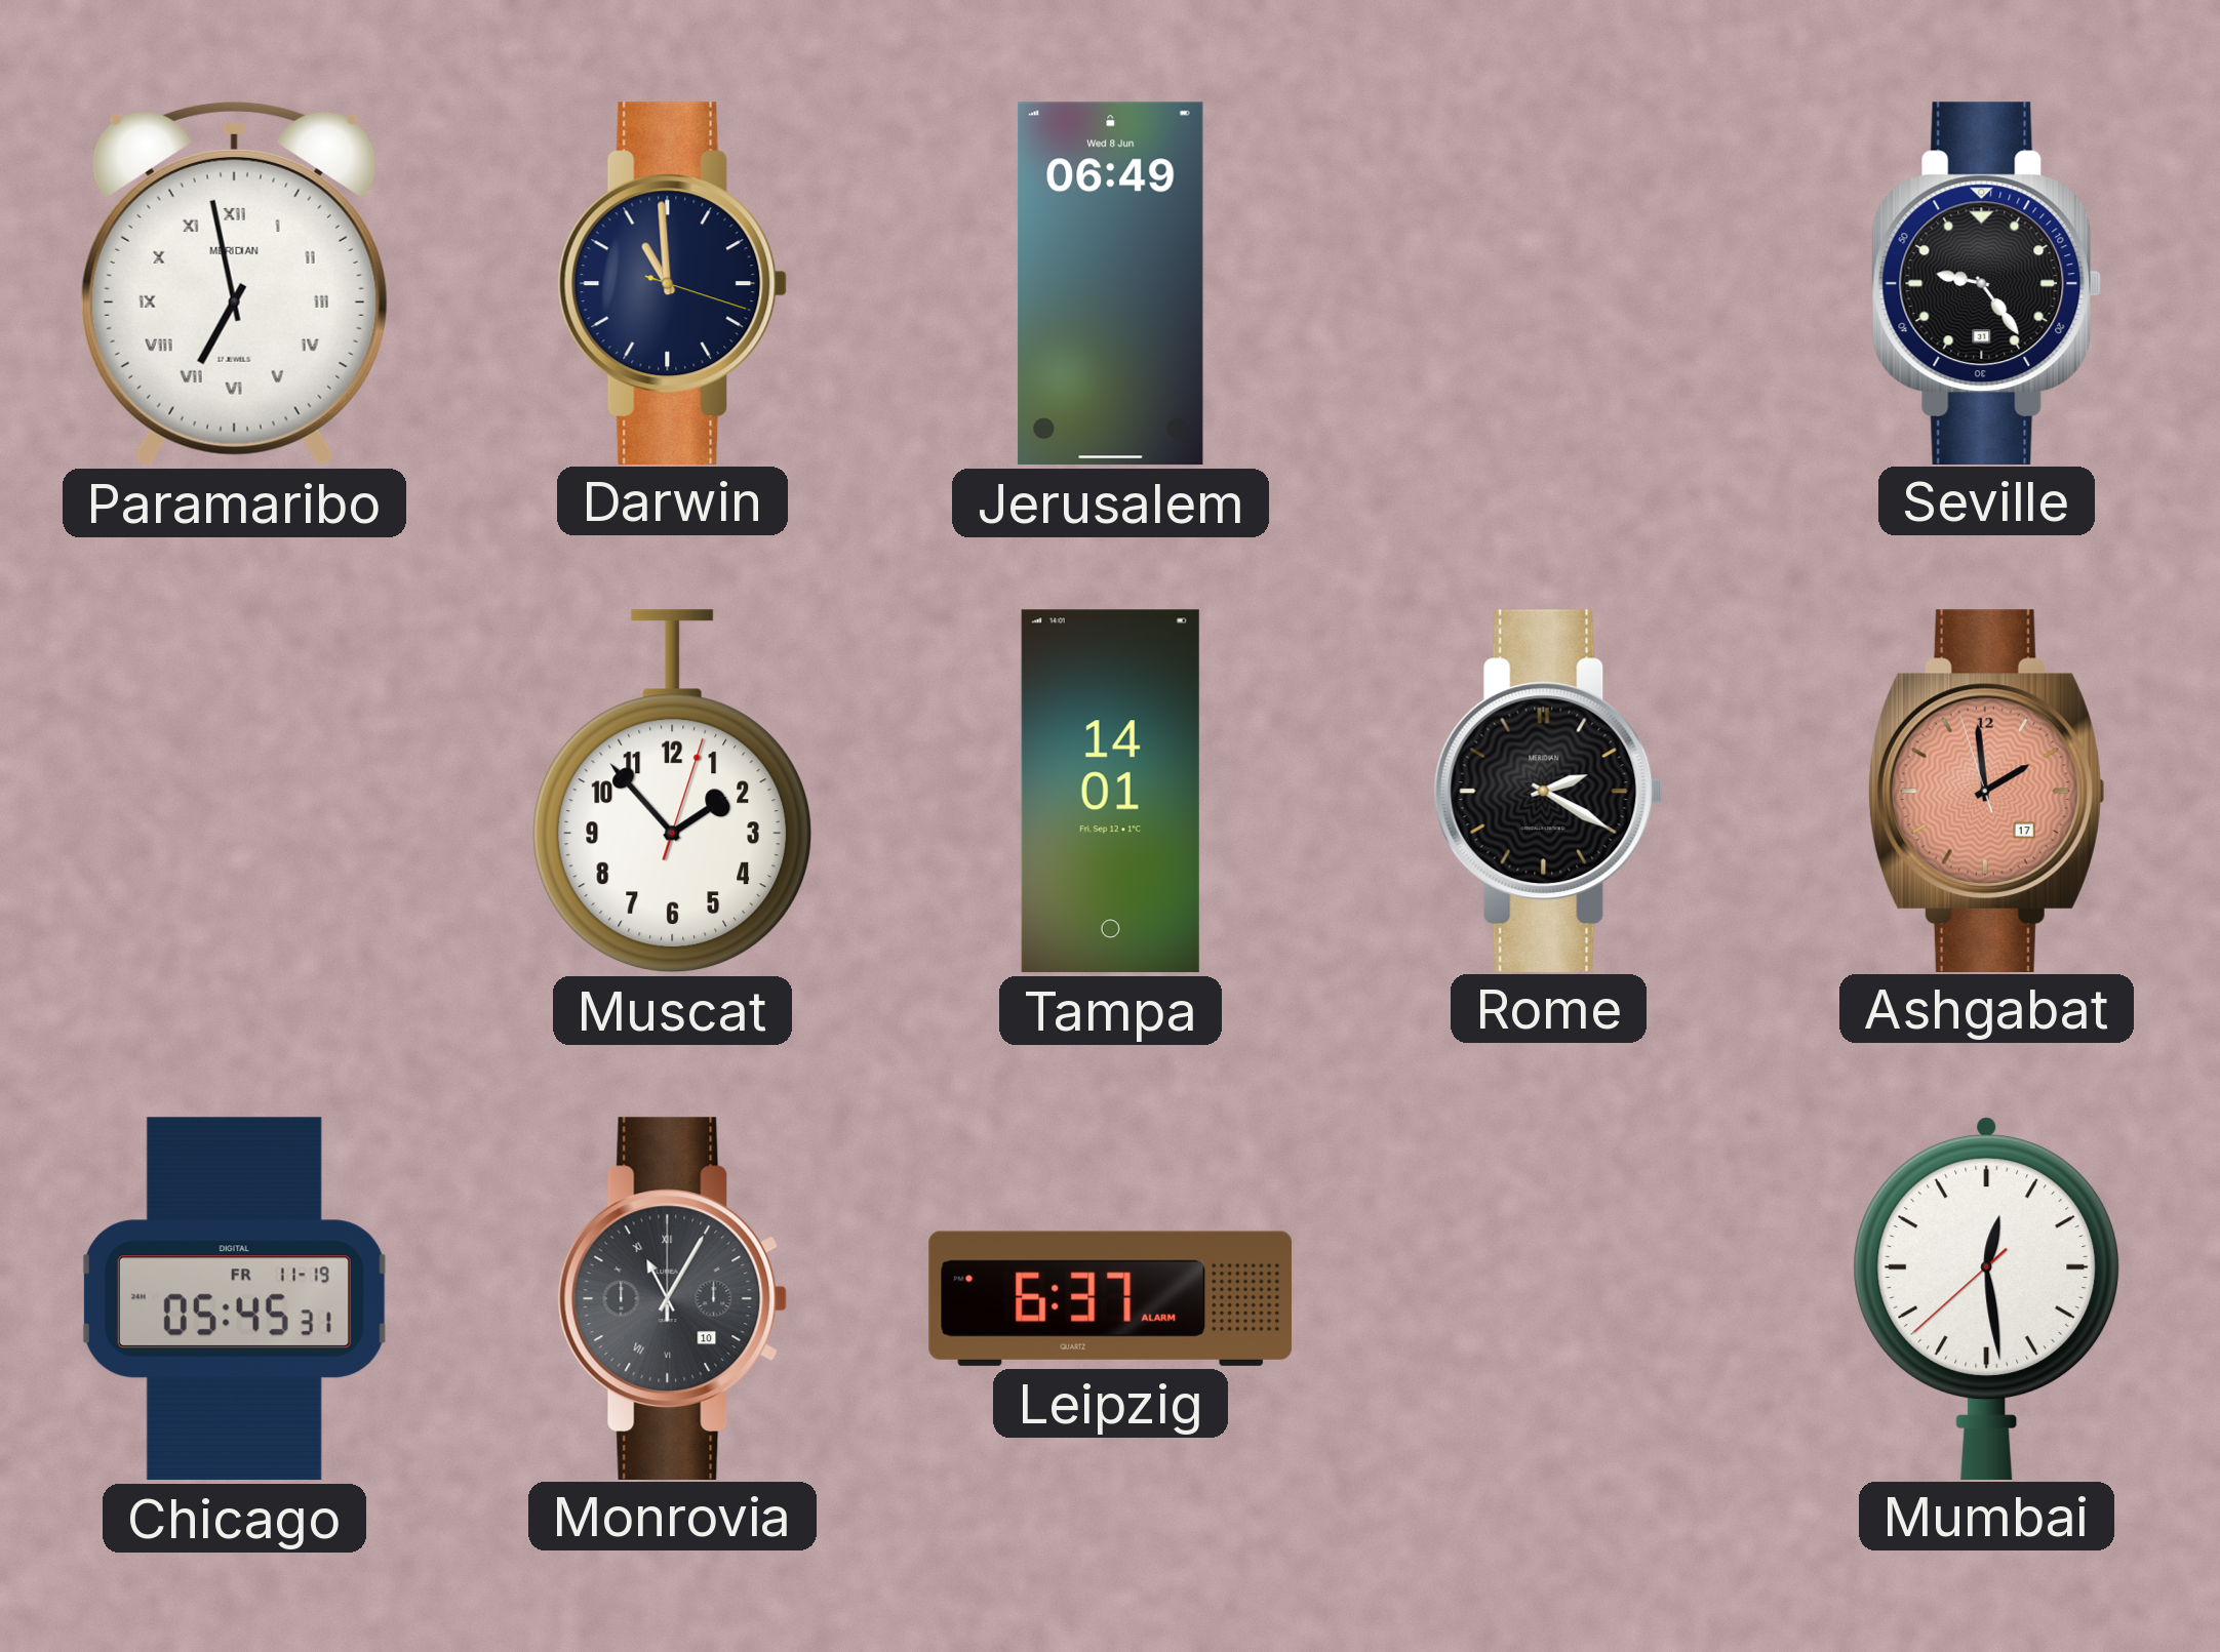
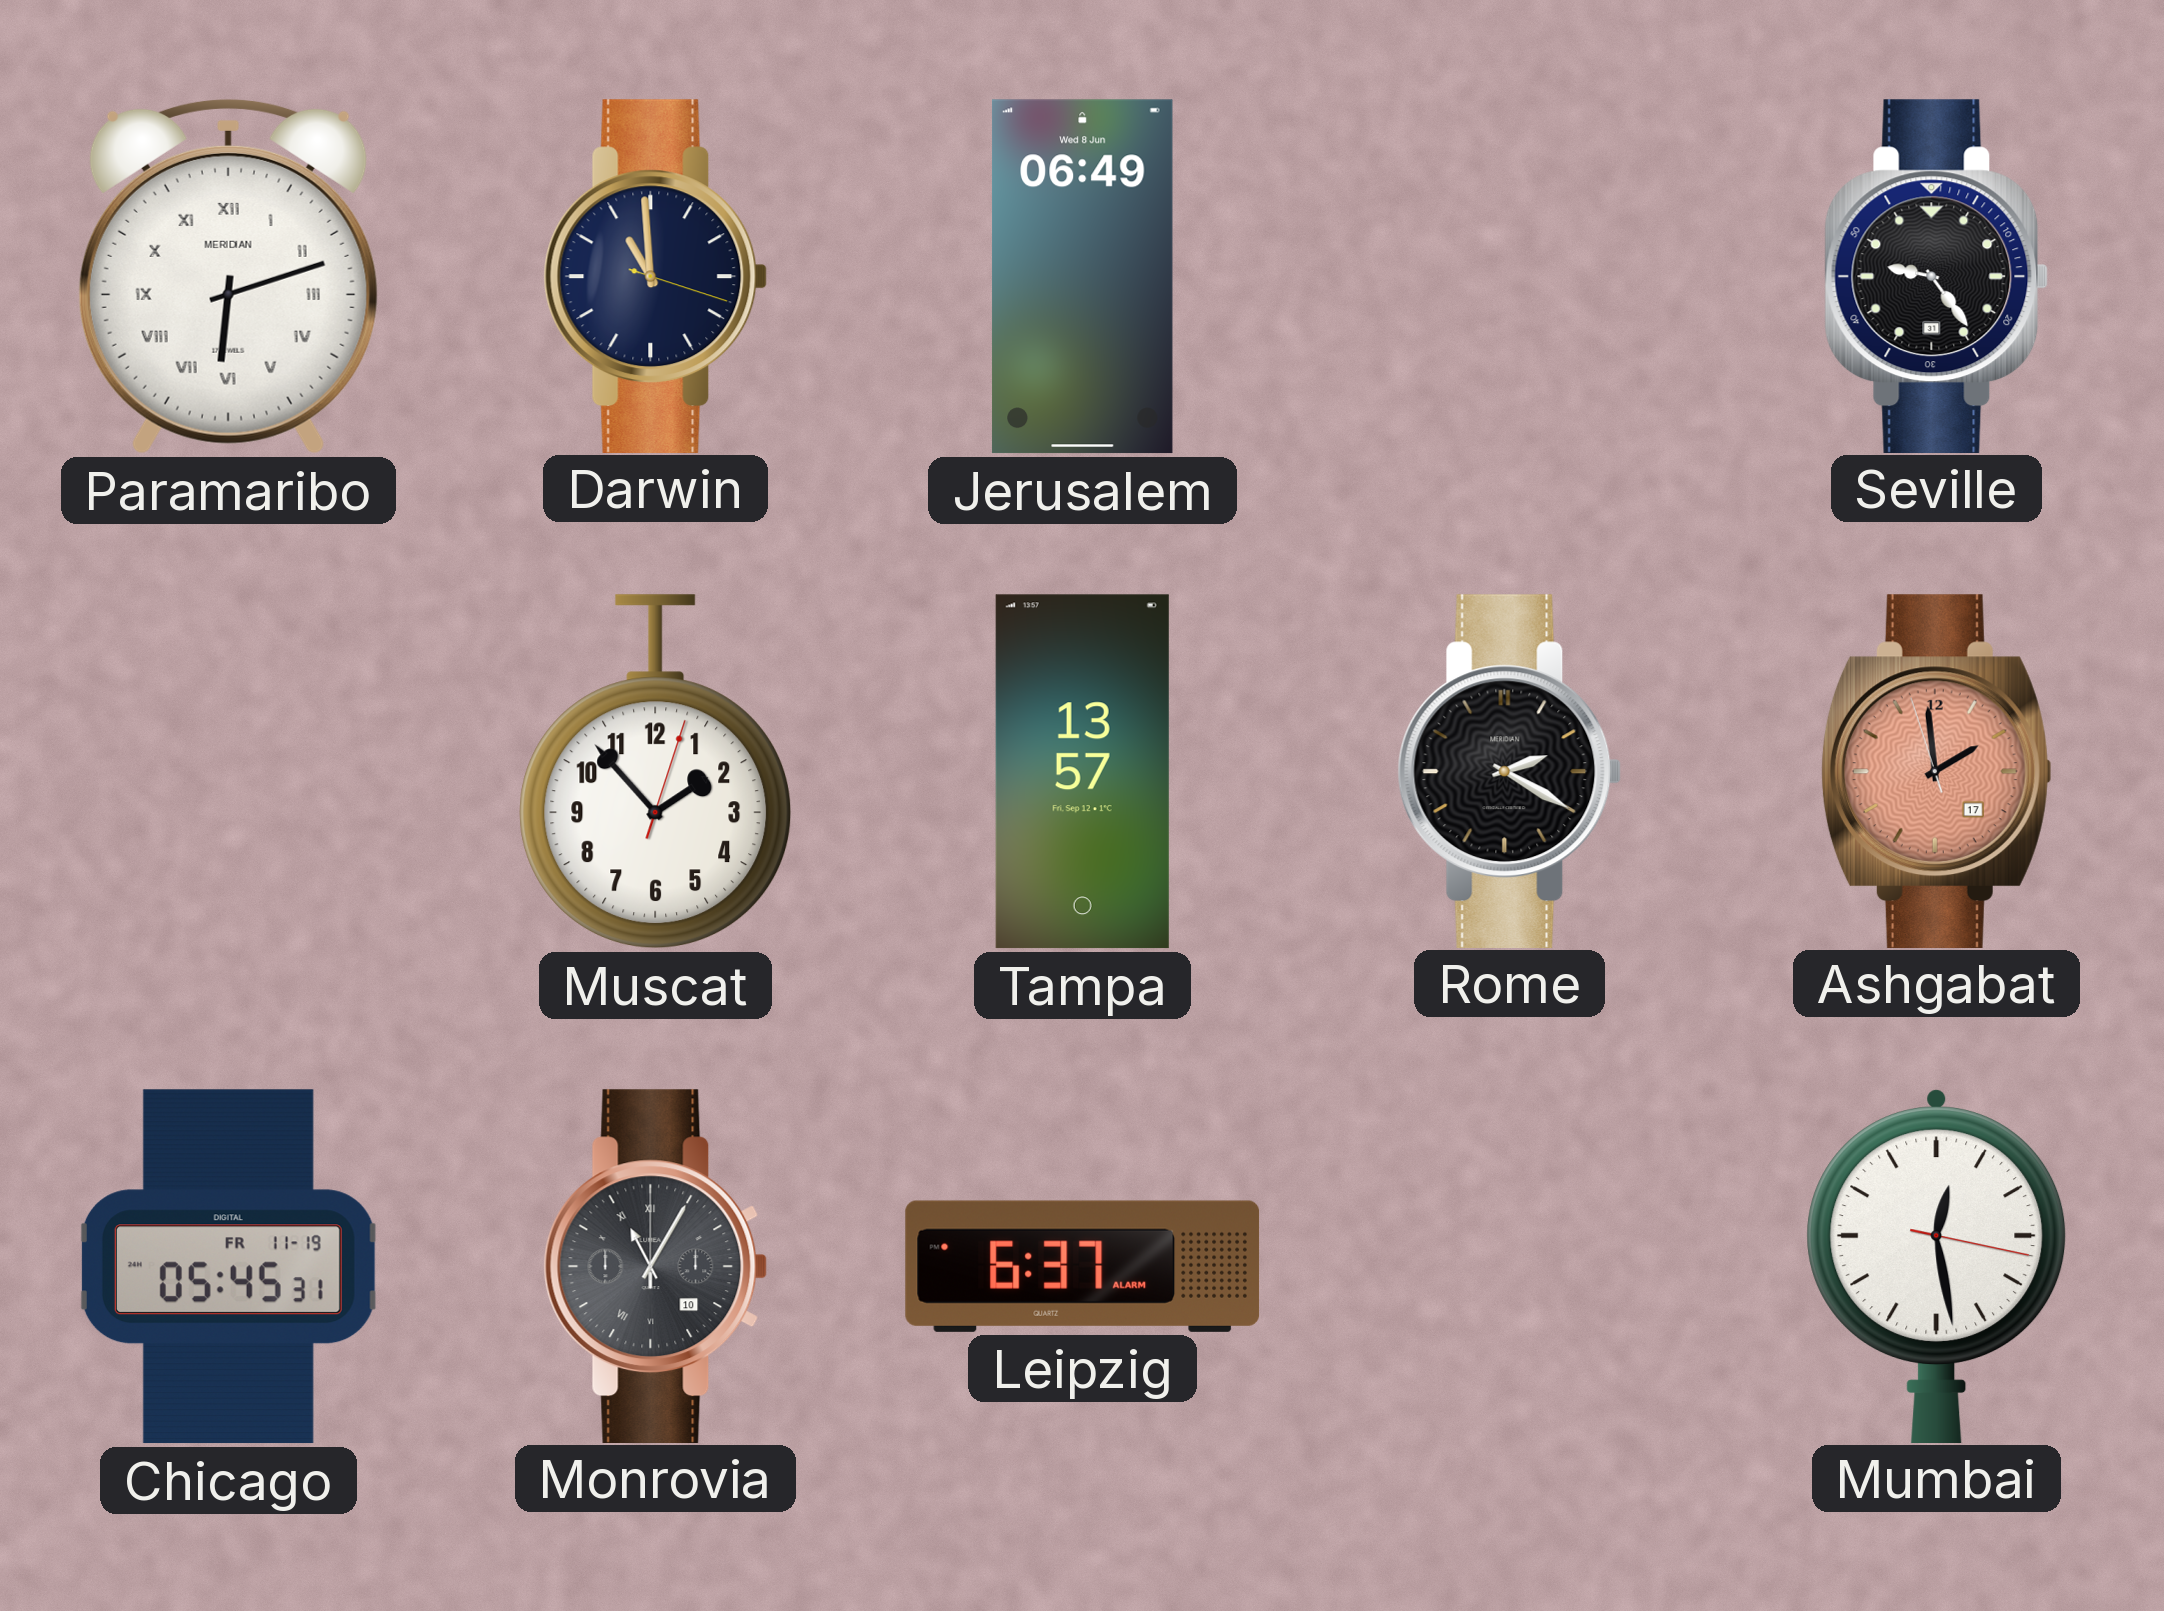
Paramaribo: 6:58 -> 6:12 (228, 276)
Tampa: 14:01 -> 13:57 (1082, 772)
Mumbai: 12:28:38 -> 12:28:17 (1937, 1266)
